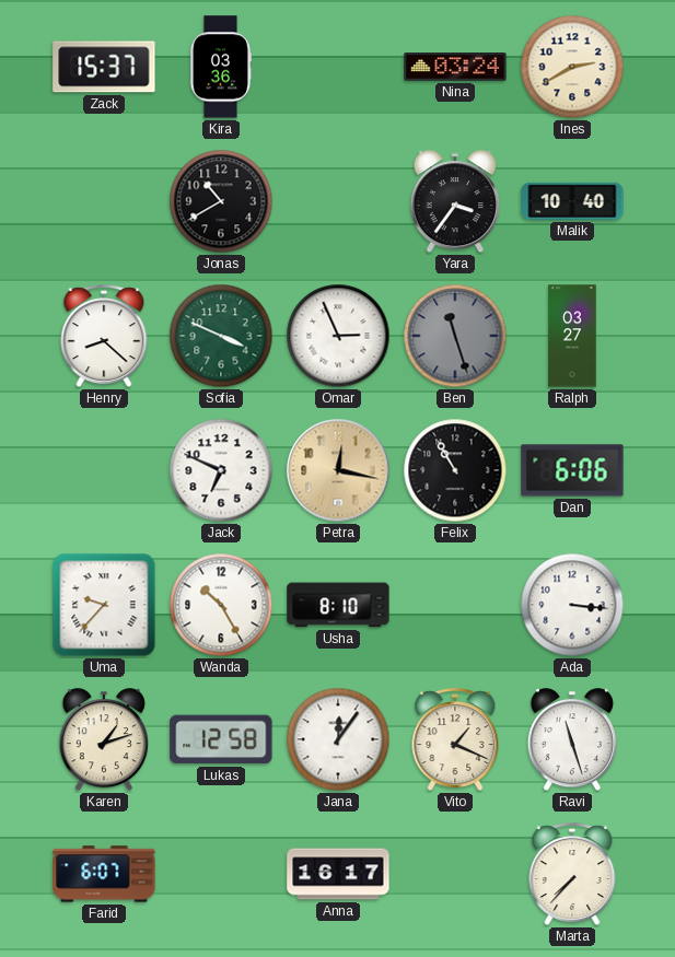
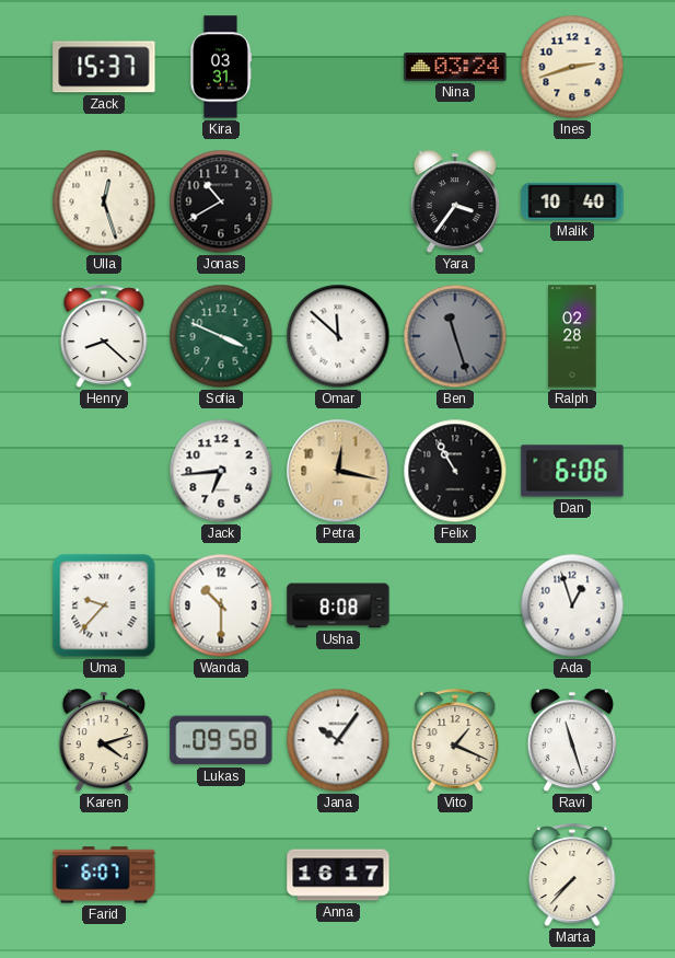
Kira: 03:36 -> 03:31 (221, 67)
Ines: 2:40 -> 2:42 (572, 67)
Ulla: none -> 12:27 (104, 201)
Omar: 2:56 -> 11:52 (338, 336)
Ralph: 03:27 -> 02:28 (572, 336)
Jack: 6:49 -> 6:44 (221, 471)
Wanda: 10:25 -> 10:30 (221, 605)
Usha: 8:10 -> 8:08 (338, 605)
Ada: 3:16 -> 12:57 (572, 605)
Karen: 1:12 -> 4:12 (104, 741)
Lukas: 12:58 -> 09:58 (221, 740)
Jana: 12:06 -> 10:06 (338, 740)
